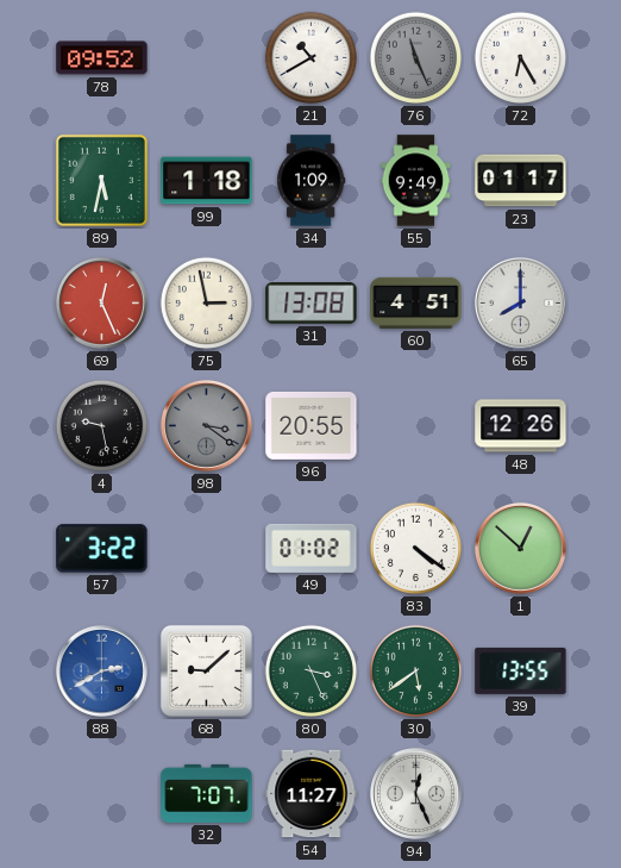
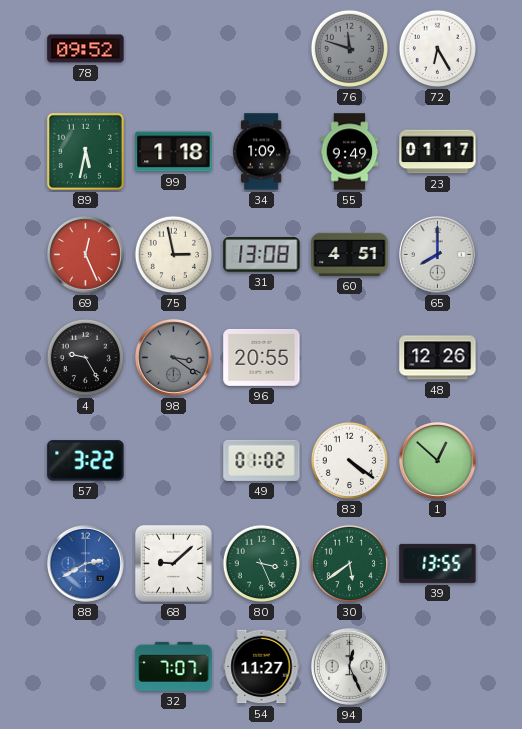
21: 10:40 -> none (312, 58)
76: 11:26 -> 11:48 (350, 49)
4: 9:28 -> 9:25 (86, 358)
